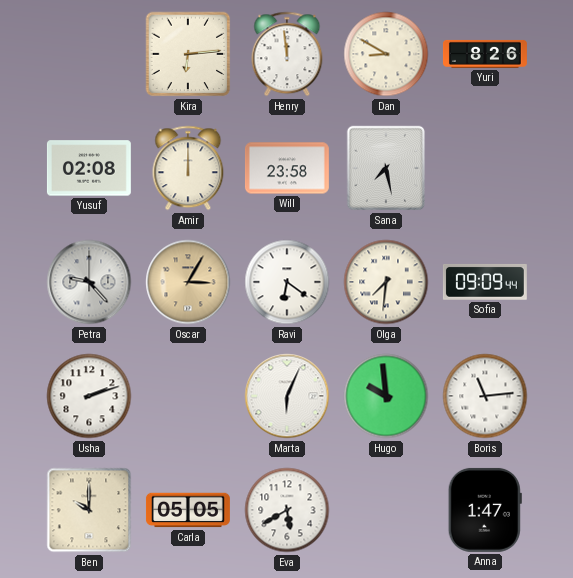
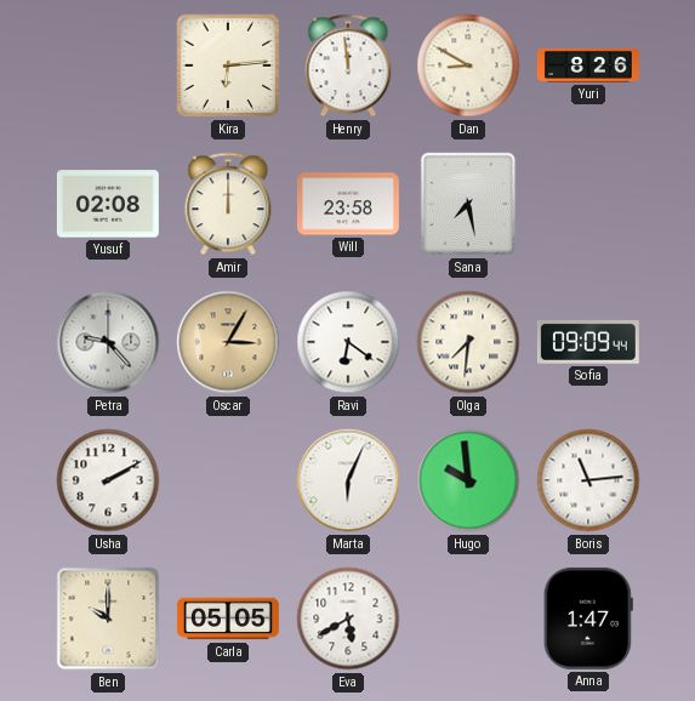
Usha: 2:12 -> 2:10 (108, 480)
